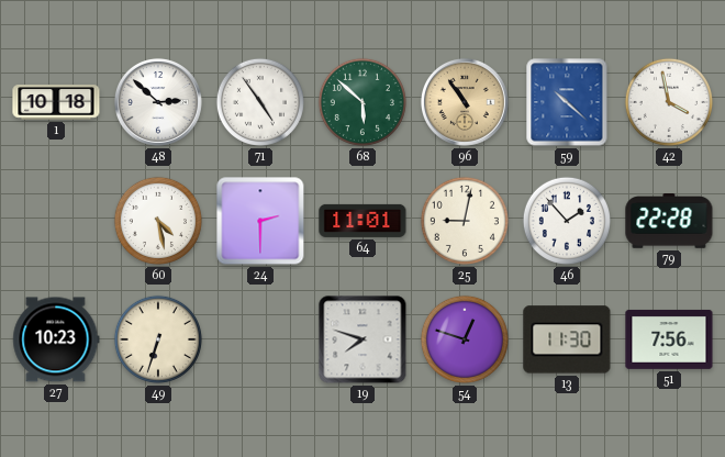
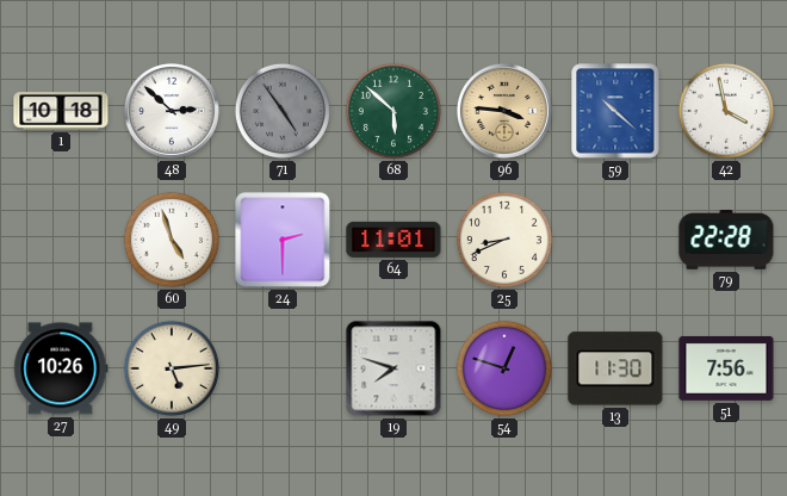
71 dial: white -> grey (283, 111)
96: 10:54 -> 3:46 (504, 111)
60: 4:28 -> 4:57 (172, 240)
25: 9:02 -> 8:41 (504, 240)
46: 1:53 -> none (567, 221)
27: 10:23 -> 10:26 (61, 368)
49: 6:33 -> 5:14 (172, 368)
